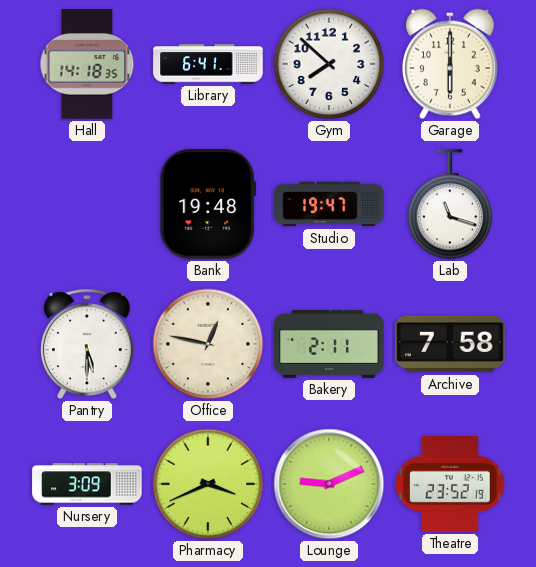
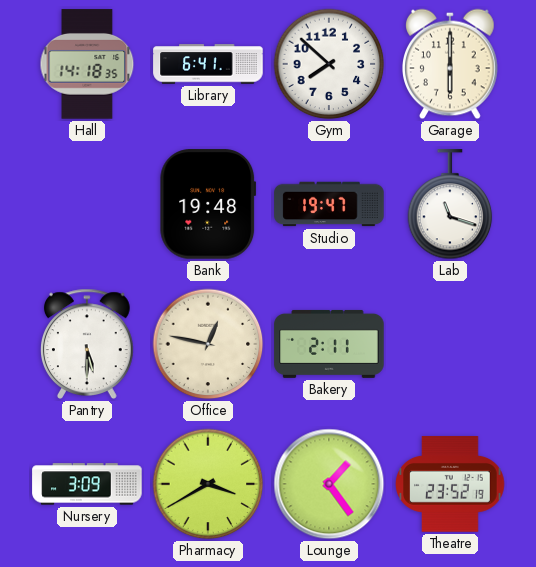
Archive: 7:58 -> none (450, 344)
Pharmacy: 3:41 -> 3:40 (208, 484)
Lounge: 9:11 -> 1:24 (329, 484)
